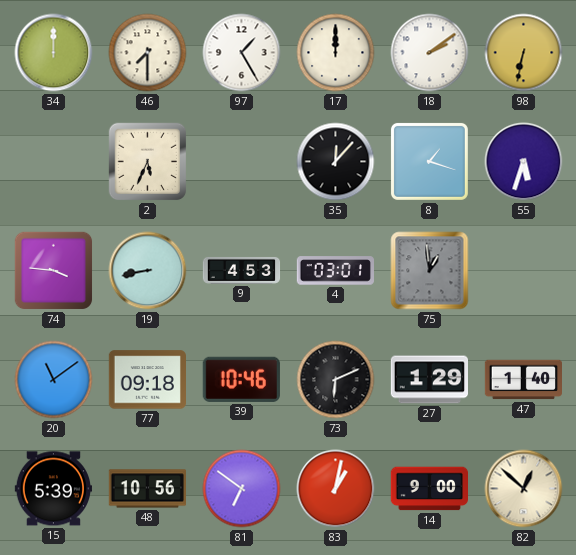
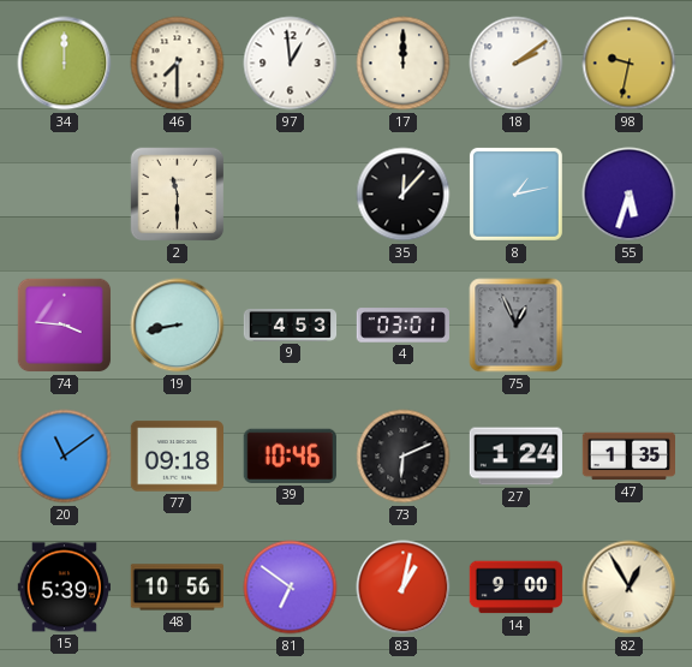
97: 1:25 -> 12:59 (291, 64)
98: 6:32 -> 9:32 (630, 64)
2: 5:34 -> 11:30 (178, 195)
8: 1:18 -> 1:13 (515, 193)
75: 12:59 -> 12:56 (517, 326)
27: 1:29 -> 1:24 (515, 457)
47: 1:40 -> 1:35 (630, 457)
82: 12:52 -> 12:55 (630, 588)
